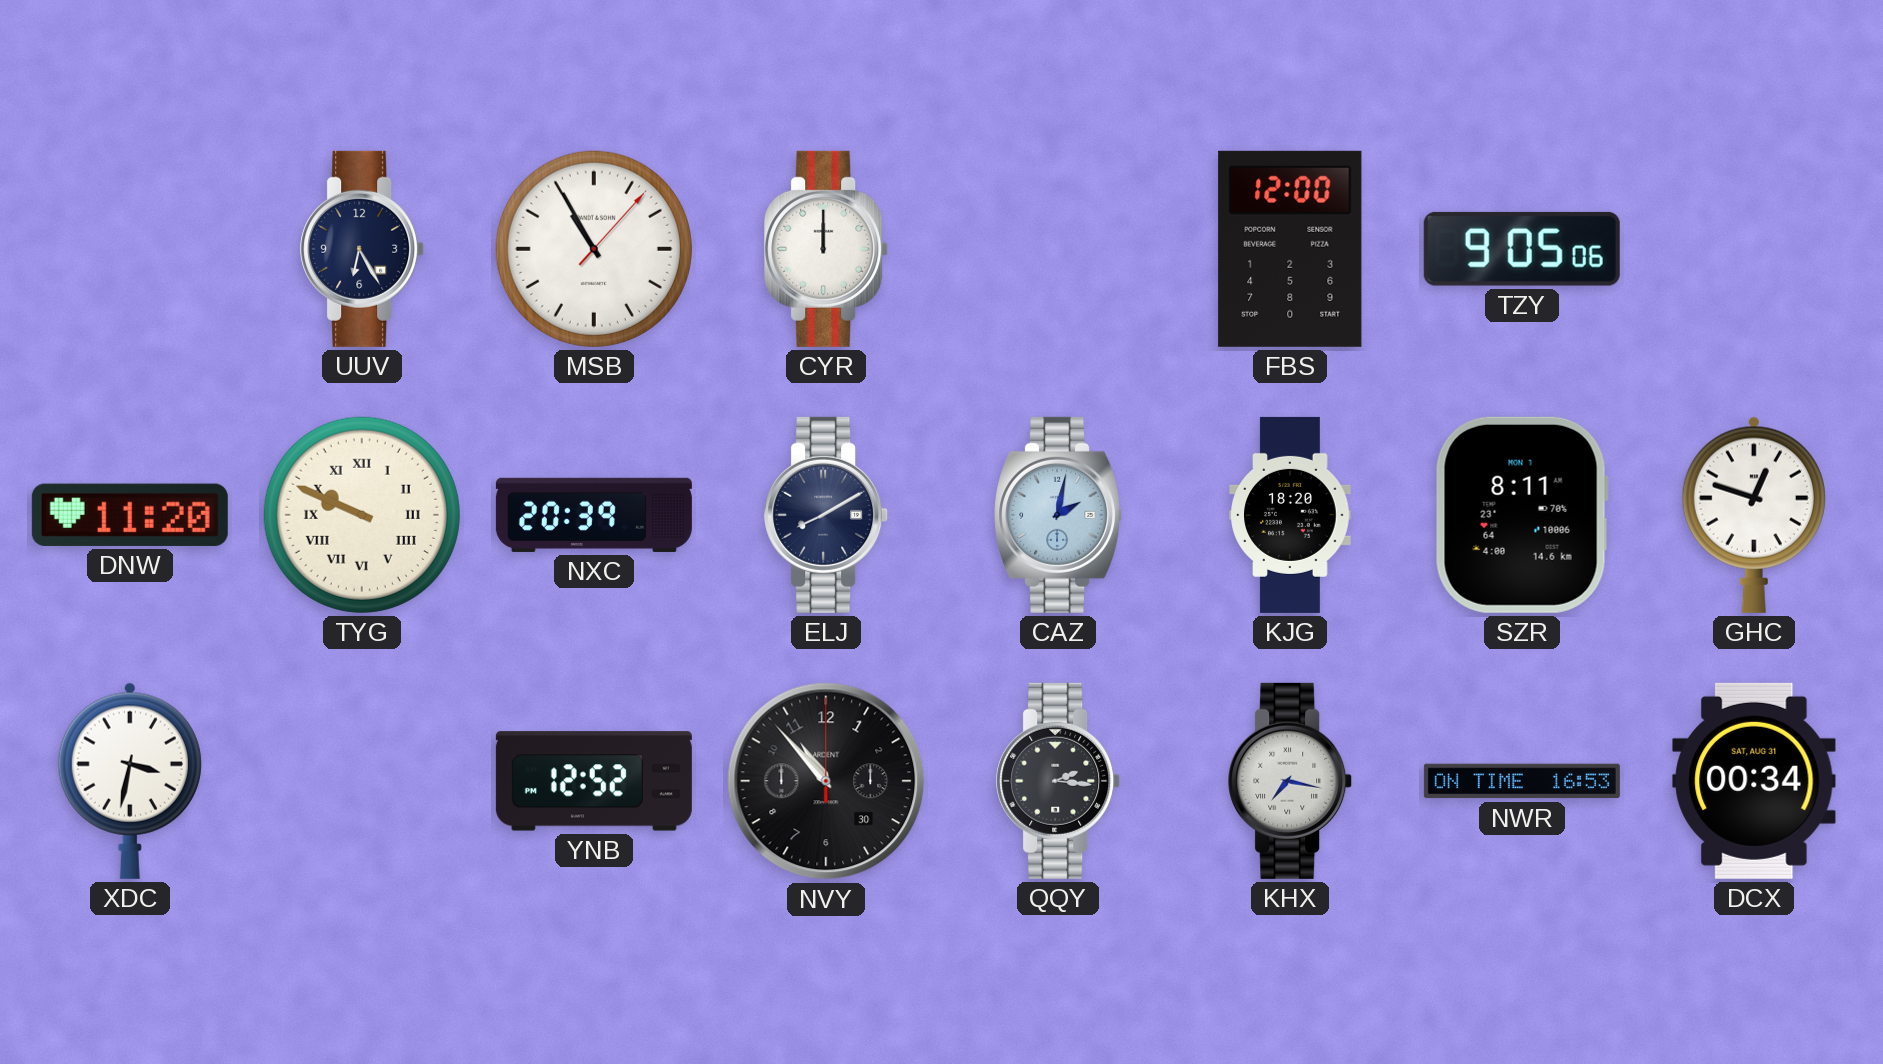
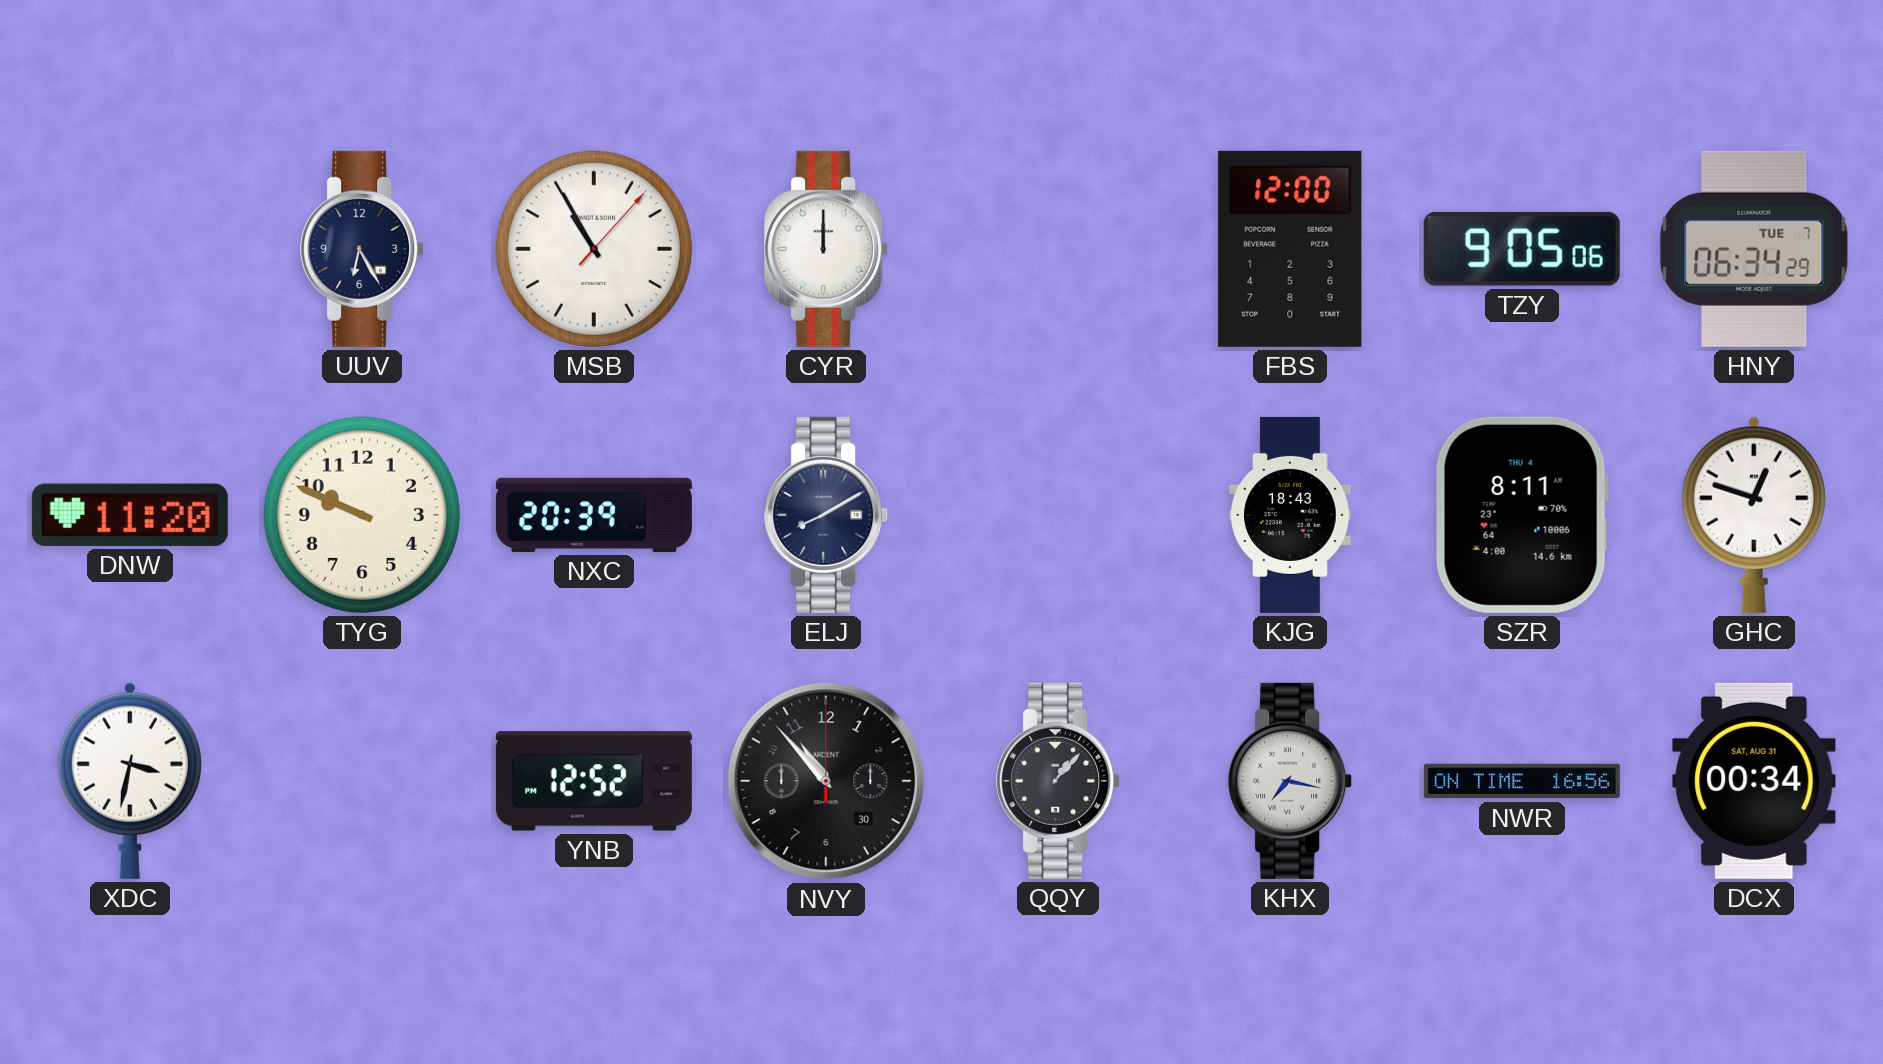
HNY: none -> 06:34 (1754, 249)
TYG numerals: Roman -> Arabic (362, 515)
CAZ: 2:02 -> none (1059, 515)
KJG: 18:20 -> 18:43 (1290, 515)
SZR date: MON 1 -> THU 4 (1522, 515)
QQY: 2:16 -> 1:07 (1059, 781)
NWR: 16:53 -> 16:56 (1522, 781)
